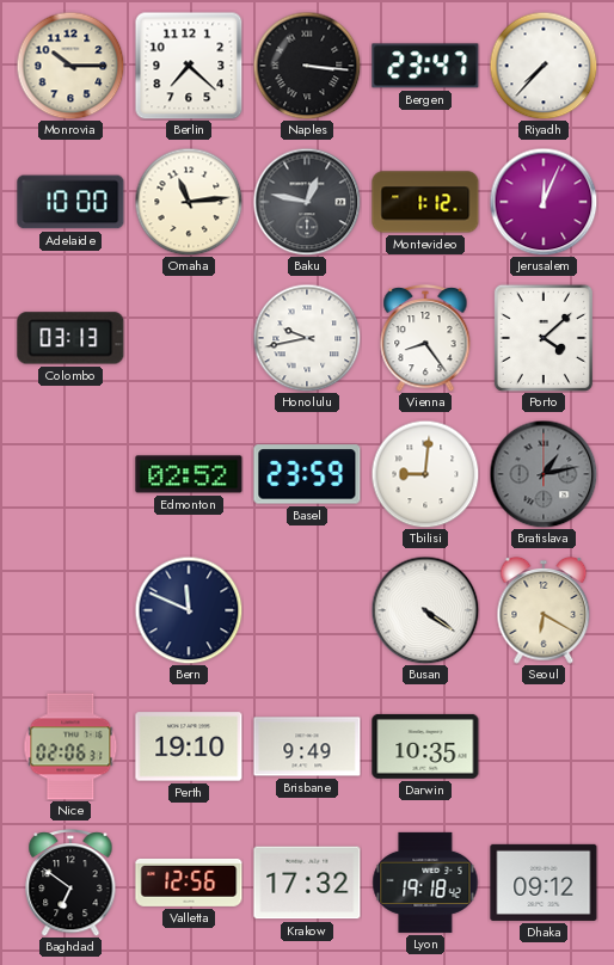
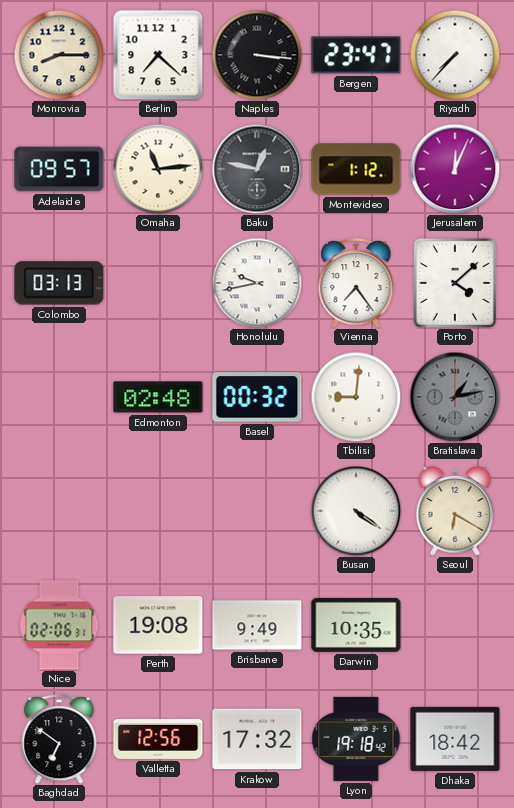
Monrovia: 10:15 -> 8:15 (59, 55)
Adelaide: 10:00 -> 09:57 (59, 169)
Vienna: 8:24 -> 7:24 (356, 284)
Edmonton: 02:52 -> 02:48 (158, 397)
Basel: 23:59 -> 00:32 (257, 397)
Bern: 11:49 -> none (189, 610)
Perth: 19:10 -> 19:08 (158, 625)
Dhaka: 09:12 -> 18:42 (455, 739)
